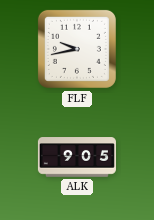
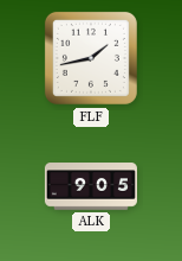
FLF: 9:43 -> 1:43 (91, 58)
